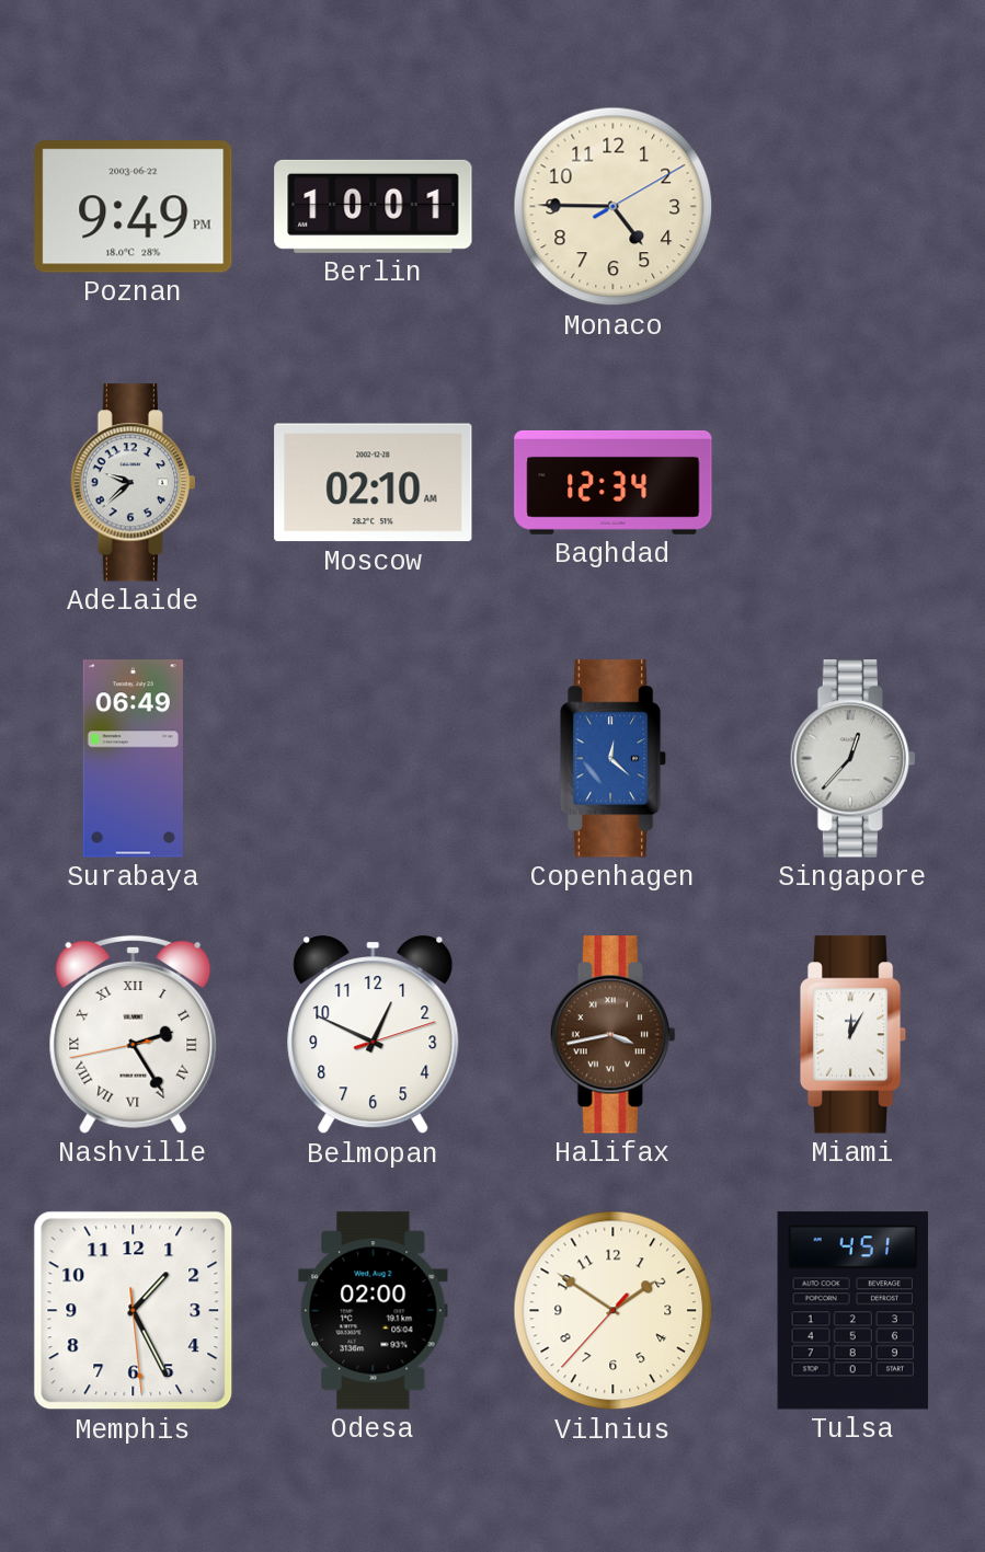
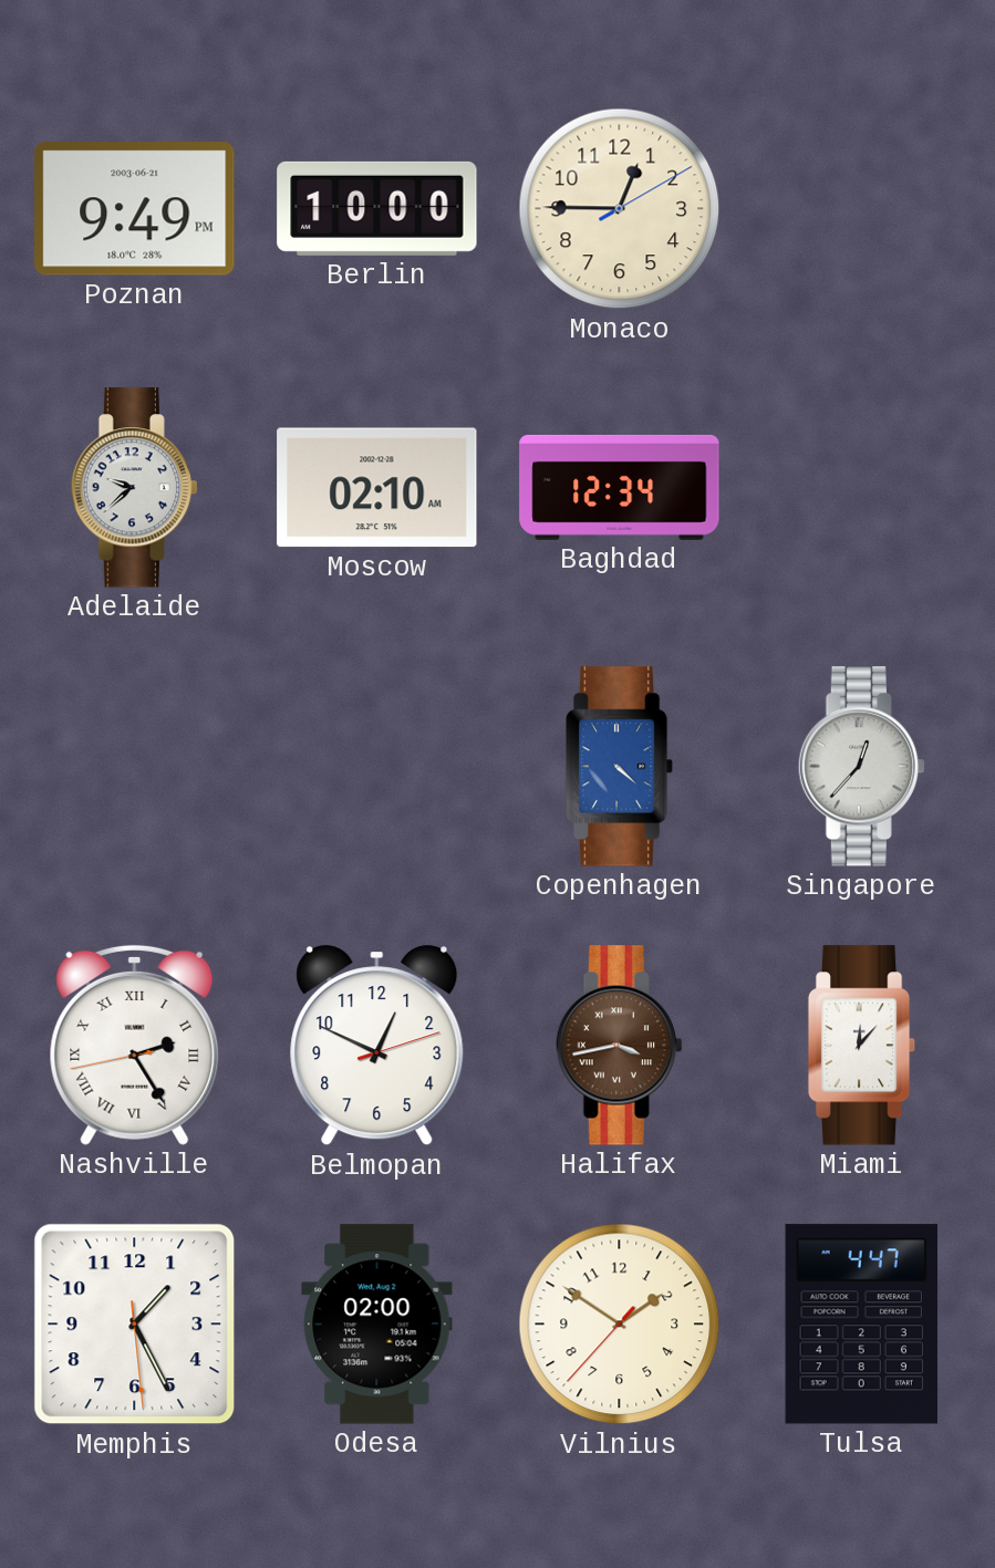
Poznan date: 2003-06-22 -> 2003-06-21 (135, 209)
Berlin: 10:01 -> 10:00 (377, 208)
Monaco: 4:45 -> 12:45 (620, 209)
Surabaya: 06:49 -> none (133, 759)
Copenhagen: 12:22 -> 4:22 (620, 767)
Miami: 12:05 -> 12:07 (862, 1046)
Tulsa: 4:51 -> 4:47 (861, 1325)
